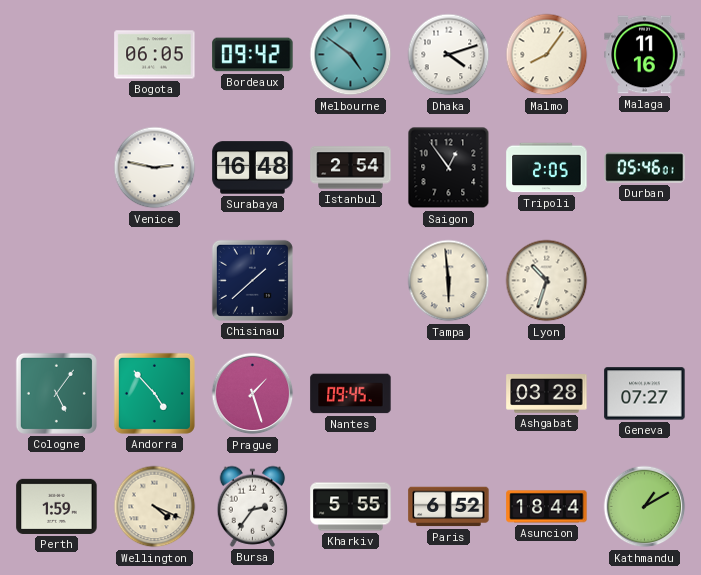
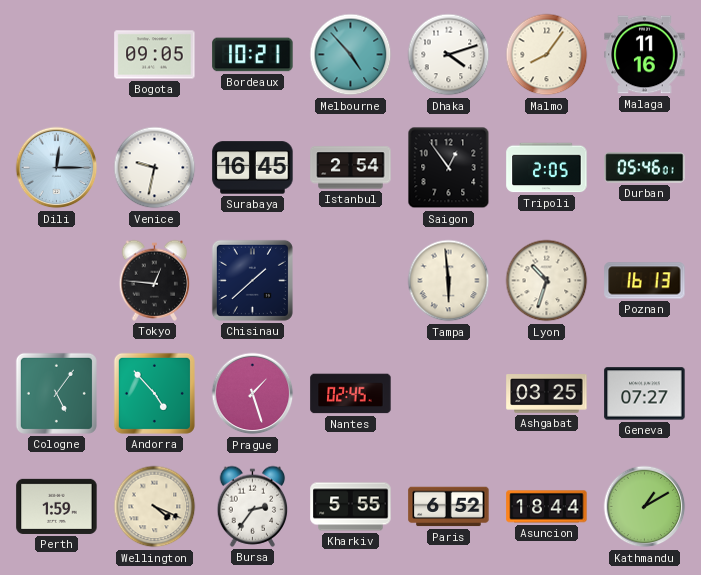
Bogota: 06:05 -> 09:05 (155, 55)
Bordeaux: 09:42 -> 10:21 (253, 55)
Melbourne: 4:51 -> 4:53 (351, 55)
Dili: none -> 12:15 (57, 168)
Venice: 2:47 -> 9:32 (155, 168)
Surabaya: 16:48 -> 16:45 (253, 168)
Tokyo: none -> 12:46 (155, 280)
Poznan: none -> 16:13 (645, 281)
Nantes: 09:45 -> 02:45 (351, 394)
Ashgabat: 03:28 -> 03:25 (547, 394)
